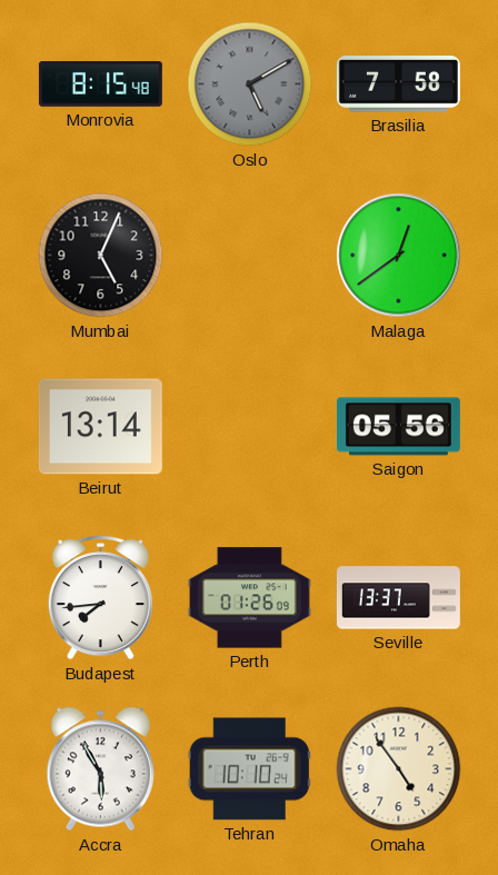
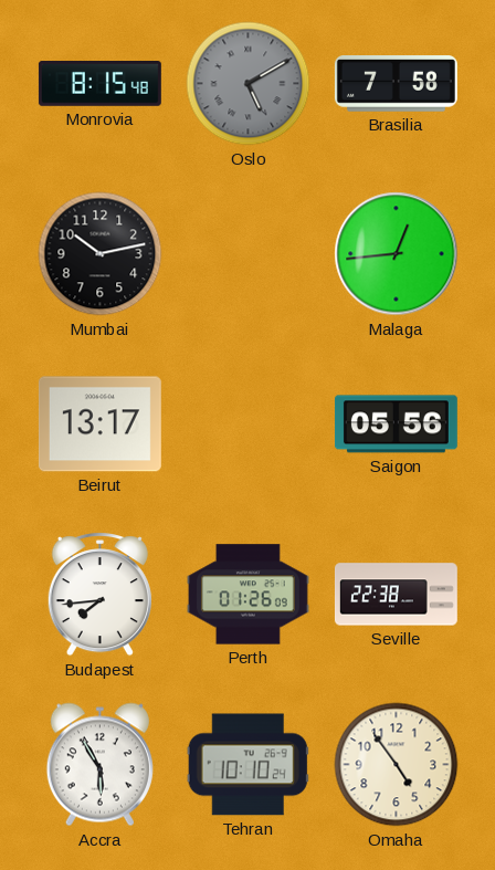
Mumbai: 5:04 -> 10:13 (101, 254)
Malaga: 12:39 -> 12:44 (397, 254)
Beirut: 13:14 -> 13:17 (99, 424)
Seville: 13:37 -> 22:38 (396, 595)
